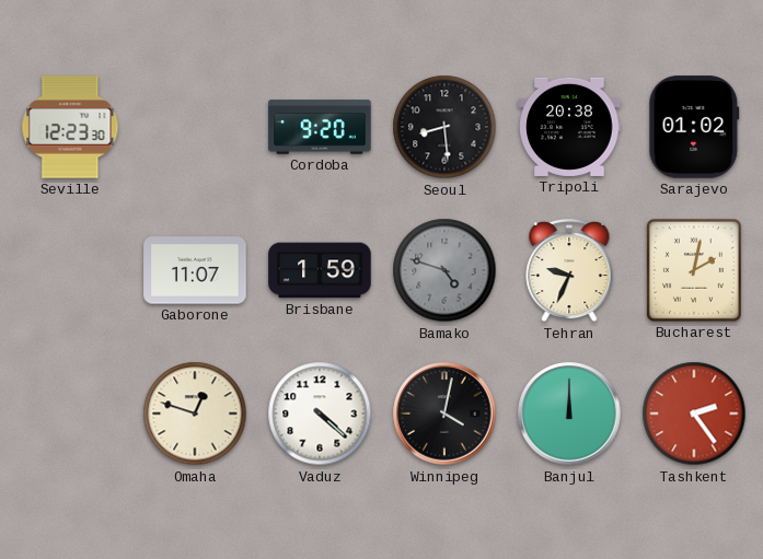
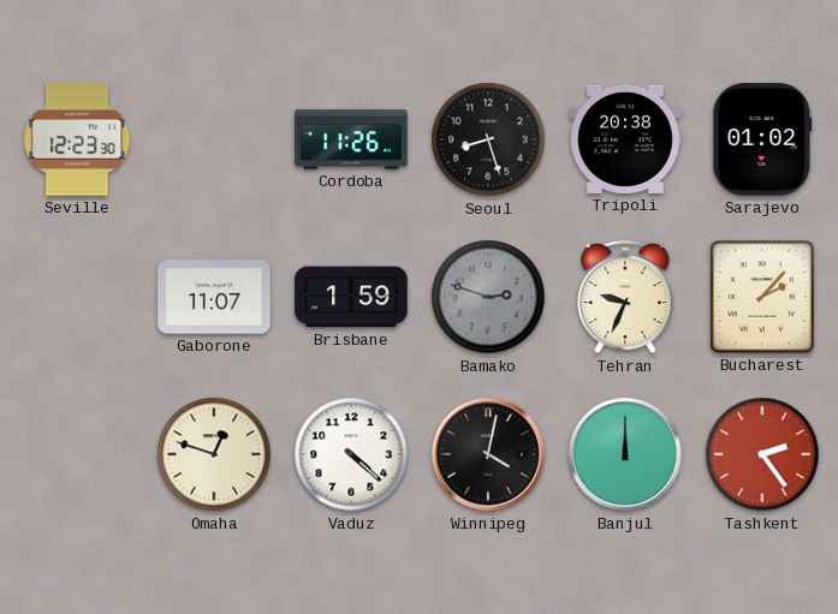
Cordoba: 9:20 -> 11:26 (351, 139)
Seoul: 8:29 -> 8:27 (488, 139)
Bamako: 4:48 -> 2:48 (488, 297)
Bucharest: 2:02 -> 2:07 (762, 297)
